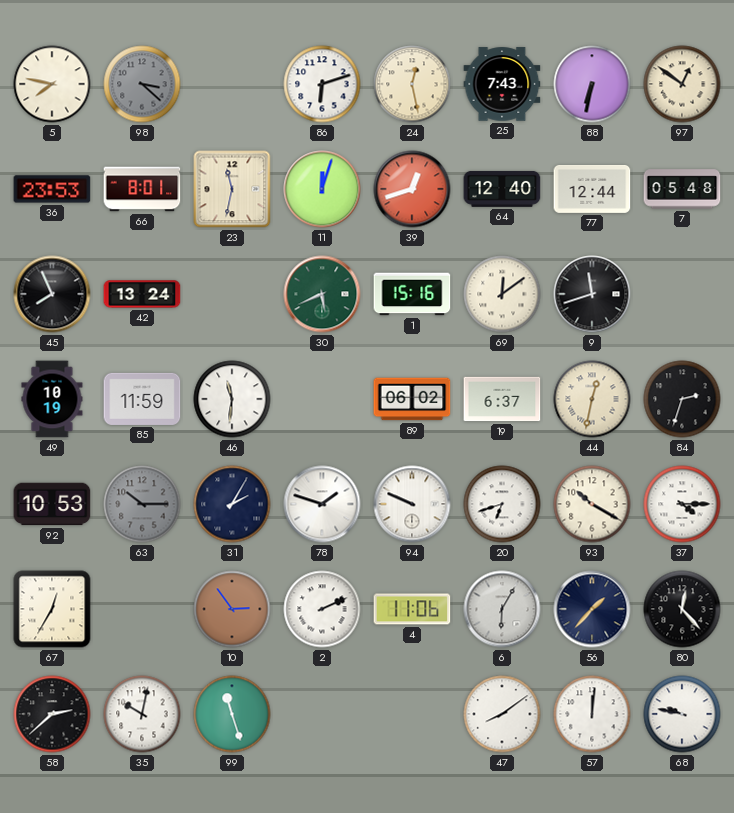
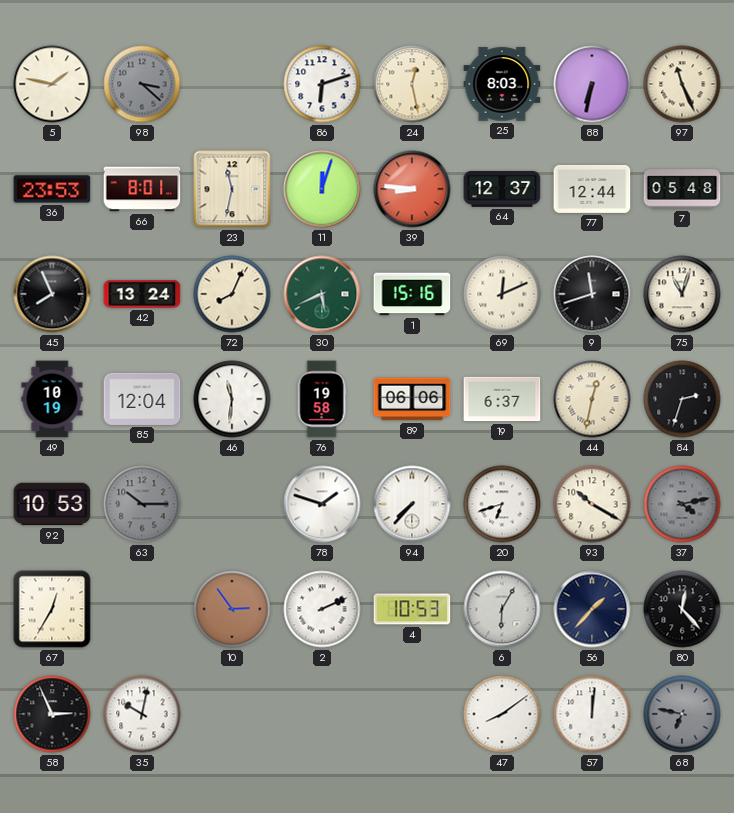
5: 7:47 -> 1:47 (52, 84)
25: 7:43 -> 8:03 (502, 84)
97: 12:51 -> 11:26 (682, 84)
39: 12:42 -> 8:46 (412, 189)
64: 12:40 -> 12:37 (502, 189)
72: none -> 8:04 (232, 294)
69: 12:09 -> 12:11 (502, 294)
75: none -> 11:03 (682, 294)
85: 11:59 -> 12:04 (142, 399)
76: none -> 19:58 (322, 399)
89: 06:02 -> 06:06 (412, 399)
31: 2:05 -> none (232, 504)
94: 9:49 -> 7:37 (412, 504)
37: 4:15 -> 4:13 (682, 504)
37 dial: white -> grey (682, 504)
4: 11:06 -> 10:53 (412, 609)
58: 2:38 -> 2:56 (52, 714)
99: 11:27 -> none (232, 714)
68: 9:47 -> 6:47 (682, 714)
68 dial: white -> grey (682, 714)
